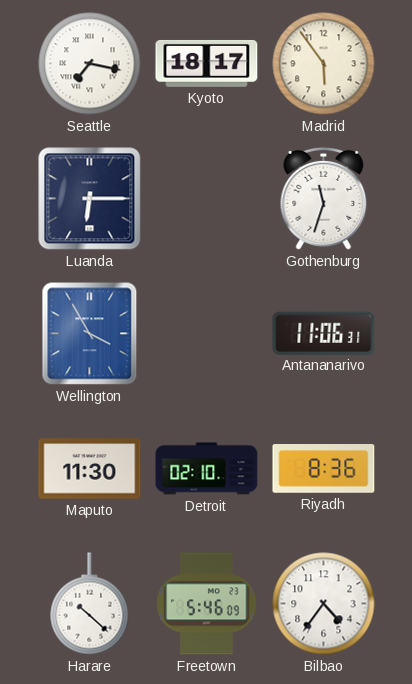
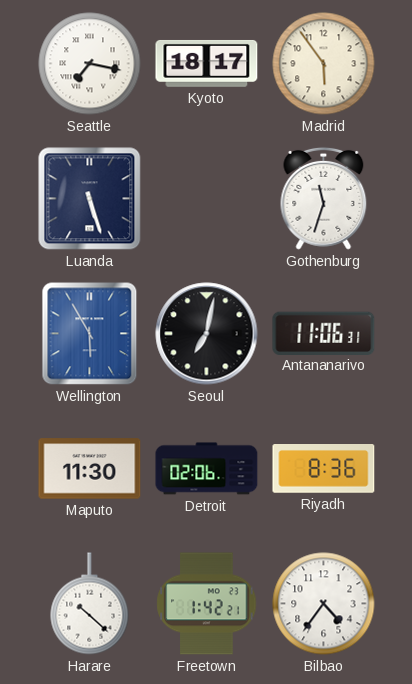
Luanda: 6:15 -> 5:27 (90, 199)
Wellington: 3:55 -> 5:55 (90, 334)
Seoul: none -> 7:02 (207, 334)
Detroit: 02:10 -> 02:06 (207, 469)
Freetown: 5:46 -> 1:42 (207, 604)
